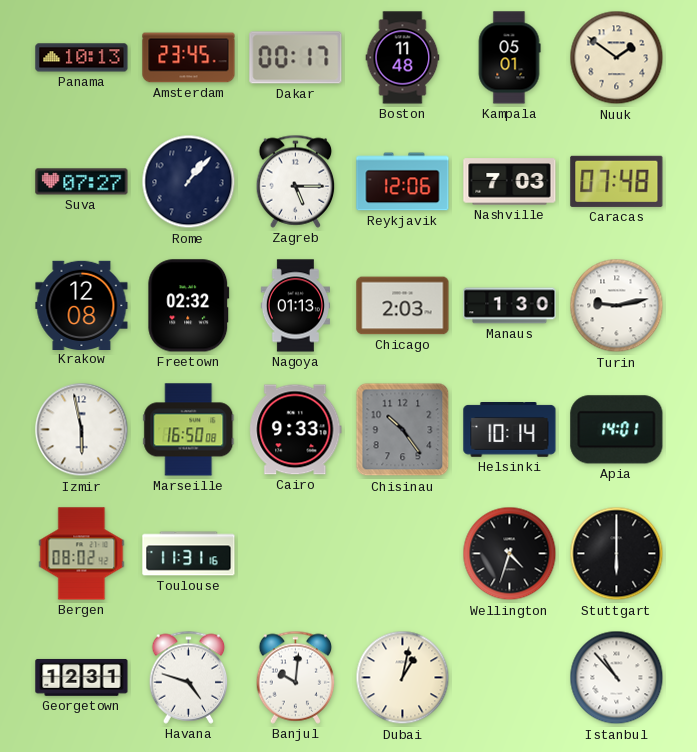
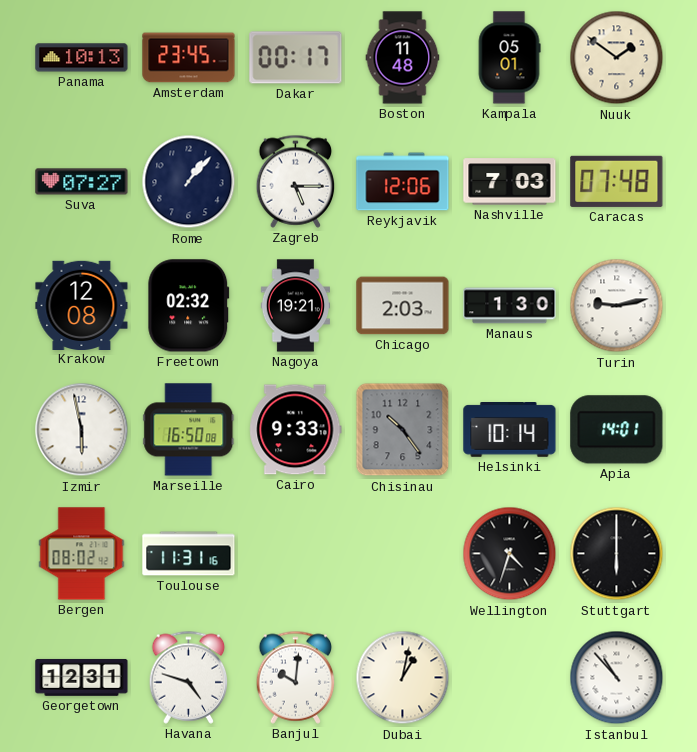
Nagoya: 01:13 -> 19:21 (295, 306)
